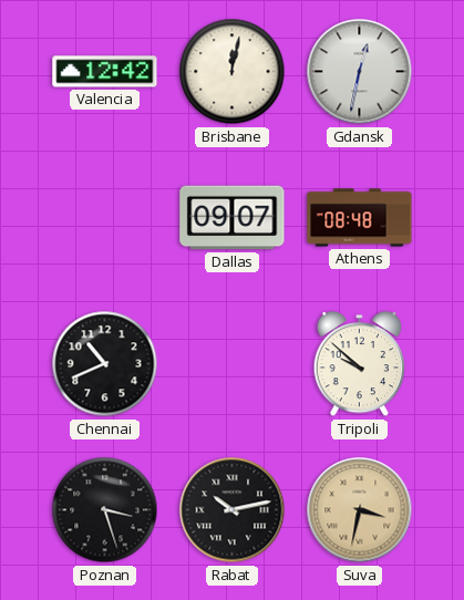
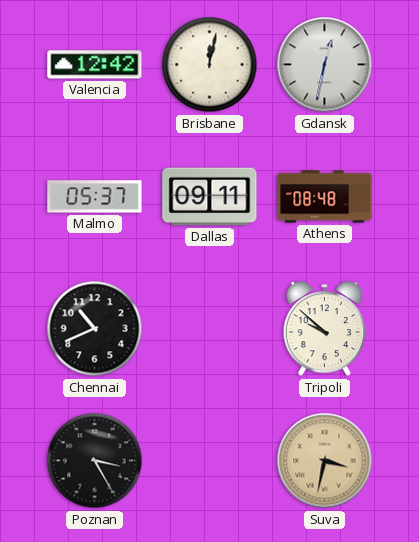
Malmo: none -> 05:37 (95, 197)
Dallas: 09:07 -> 09:11 (210, 197)
Poznan: 3:27 -> 3:25 (95, 461)
Rabat: 10:13 -> none (233, 510)
